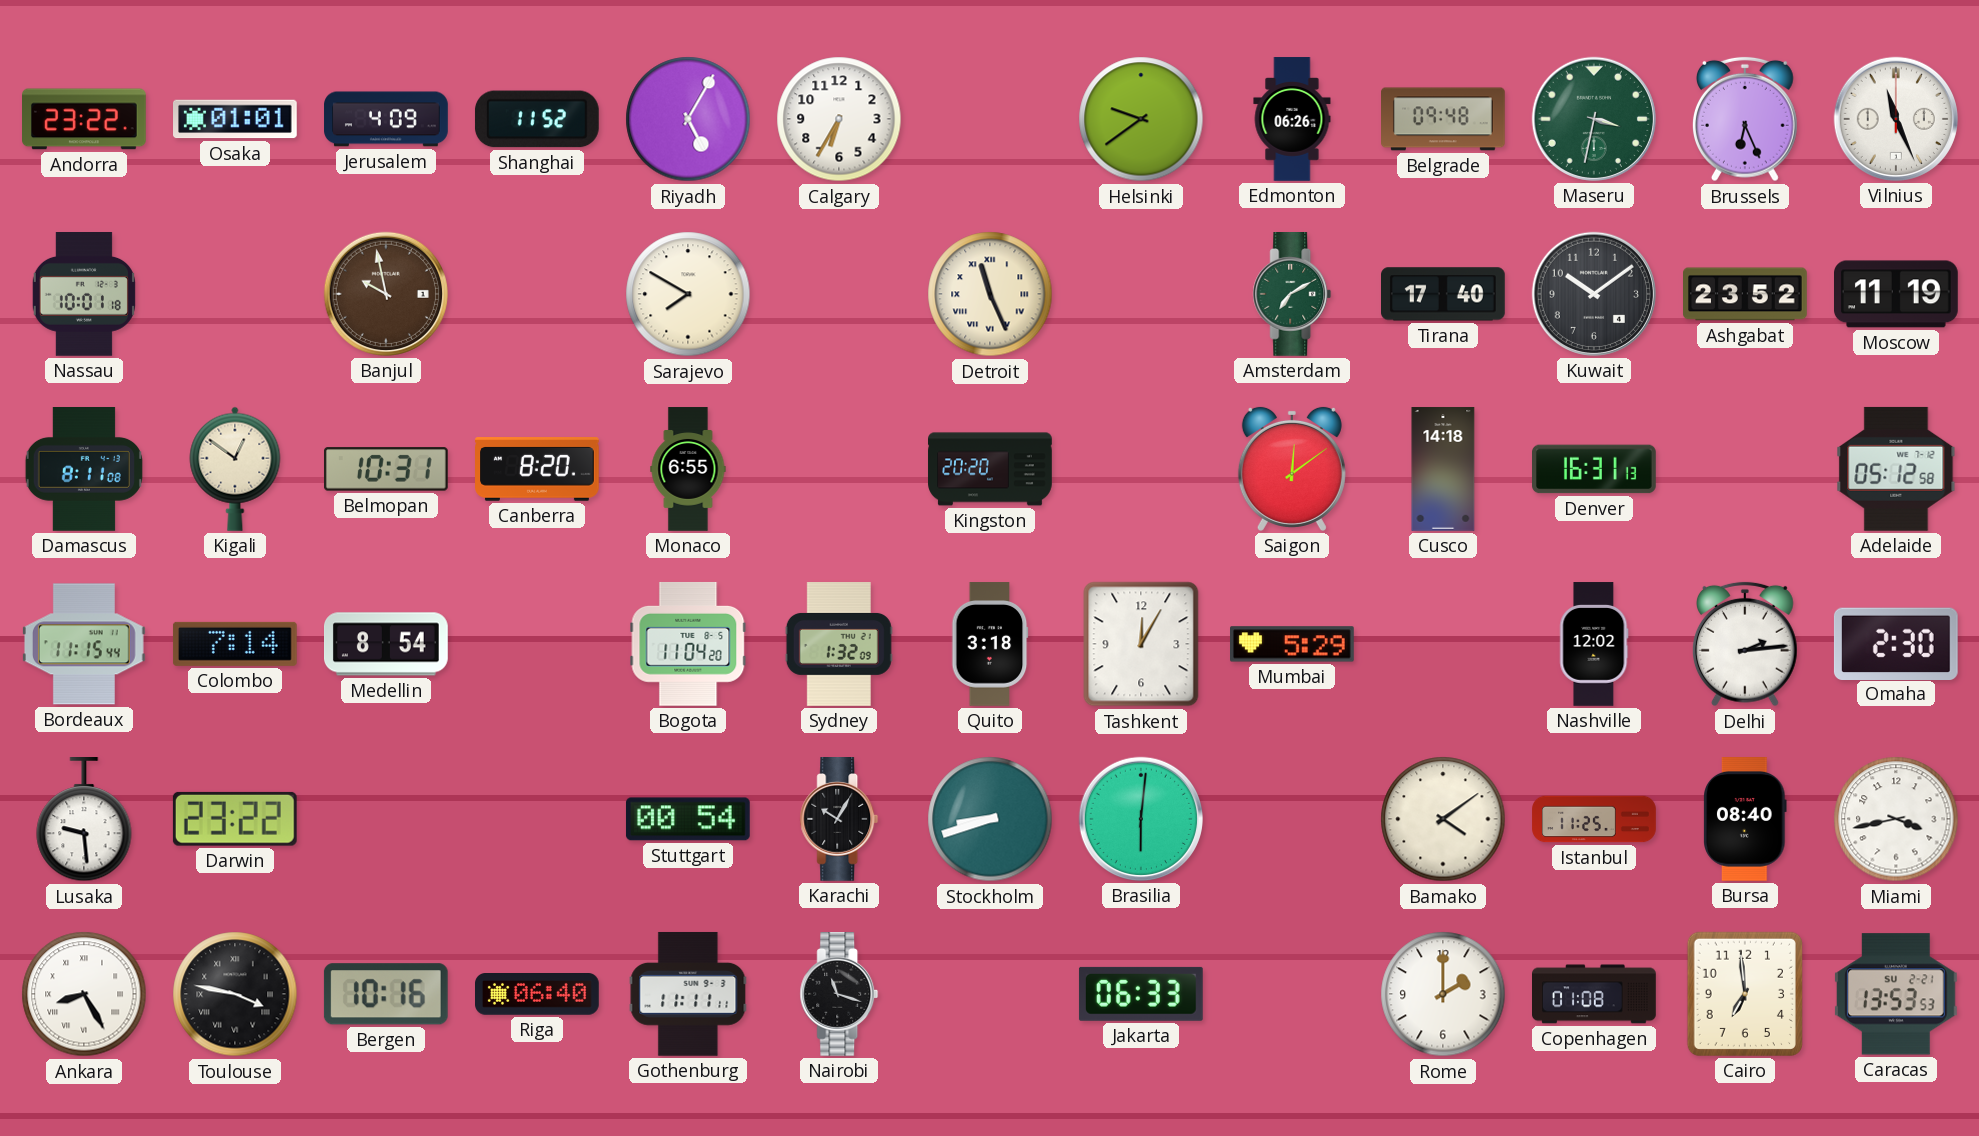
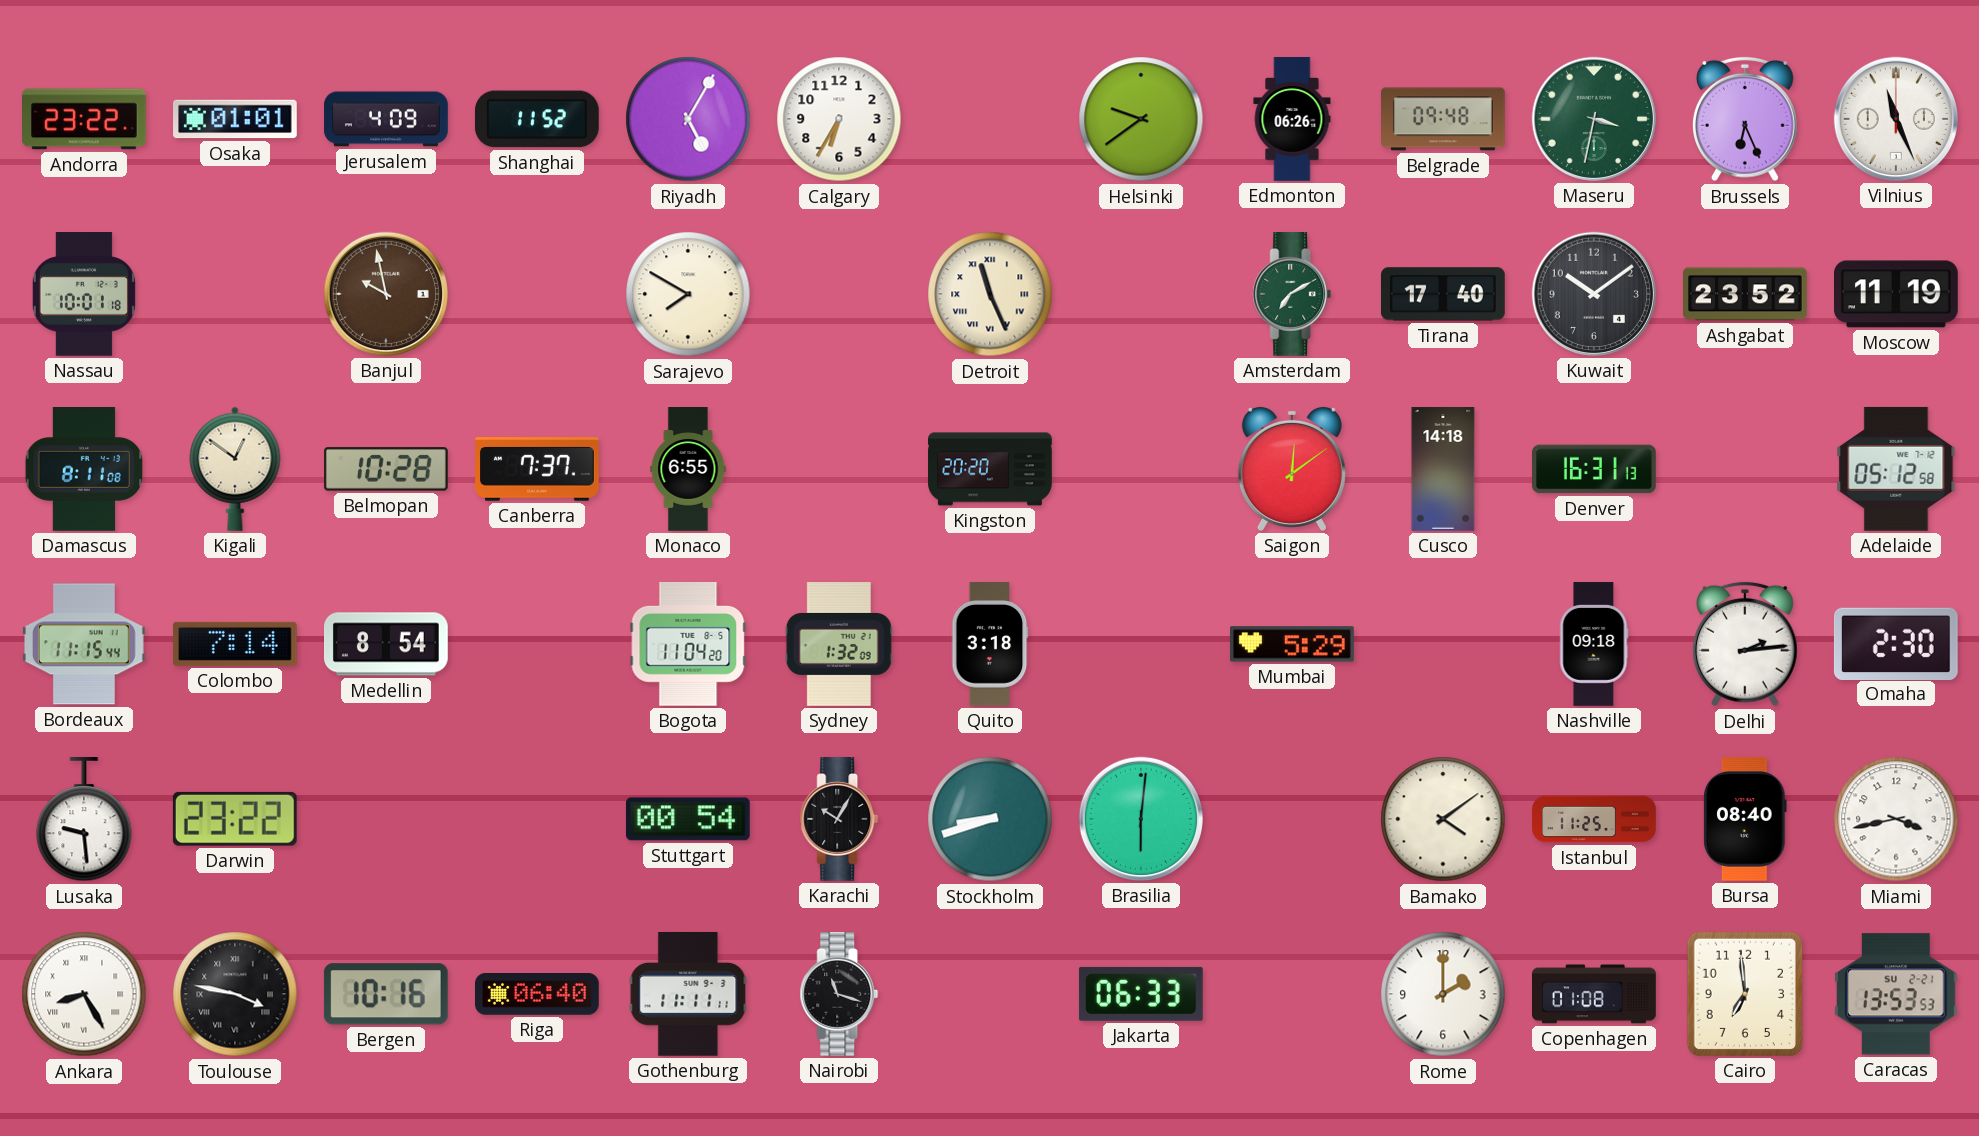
Belmopan: 10:31 -> 10:28 (387, 469)
Canberra: 8:20 -> 7:37 (538, 469)
Tashkent: 12:05 -> none (1141, 644)
Nashville: 12:02 -> 09:18 (1594, 644)
